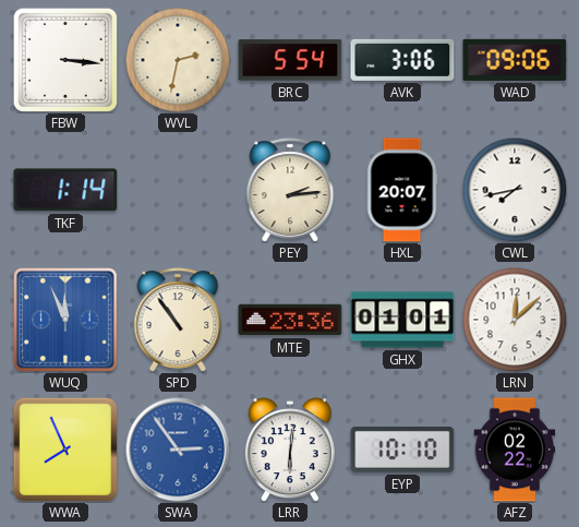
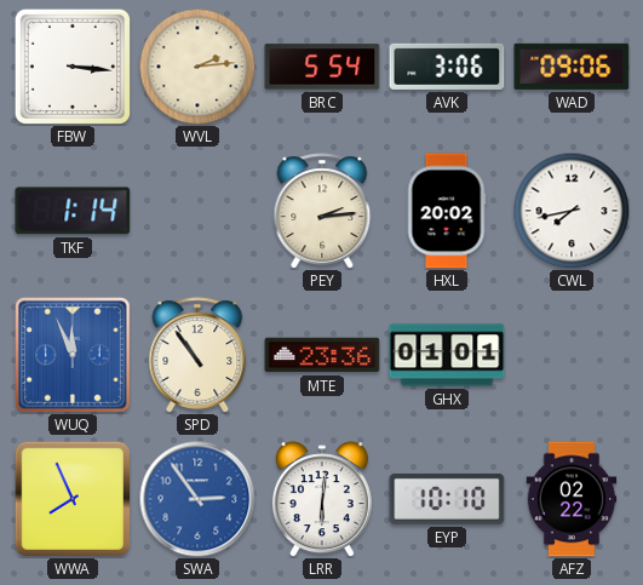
WVL: 2:32 -> 2:14 (197, 67)
HXL: 20:07 -> 20:02 (447, 211)
LRN: 12:08 -> none (515, 320)
